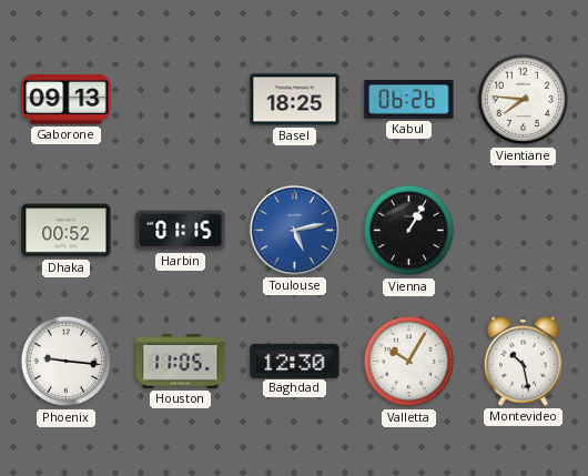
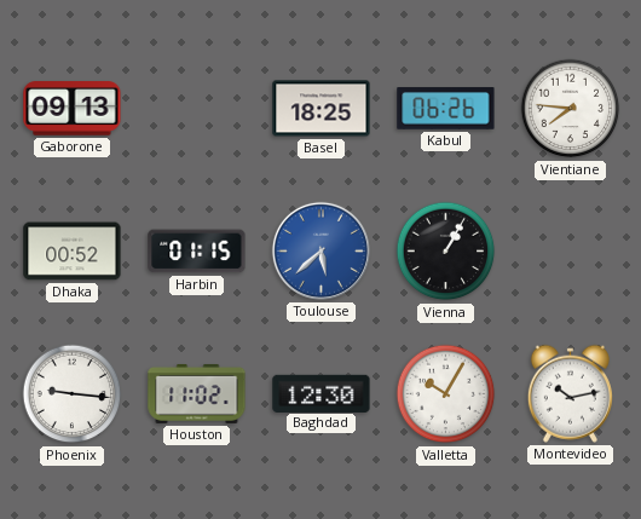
Toulouse: 5:13 -> 5:38 (320, 250)
Houston: 11:05 -> 11:02 (197, 394)
Montevideo: 10:28 -> 10:13 (570, 393)
